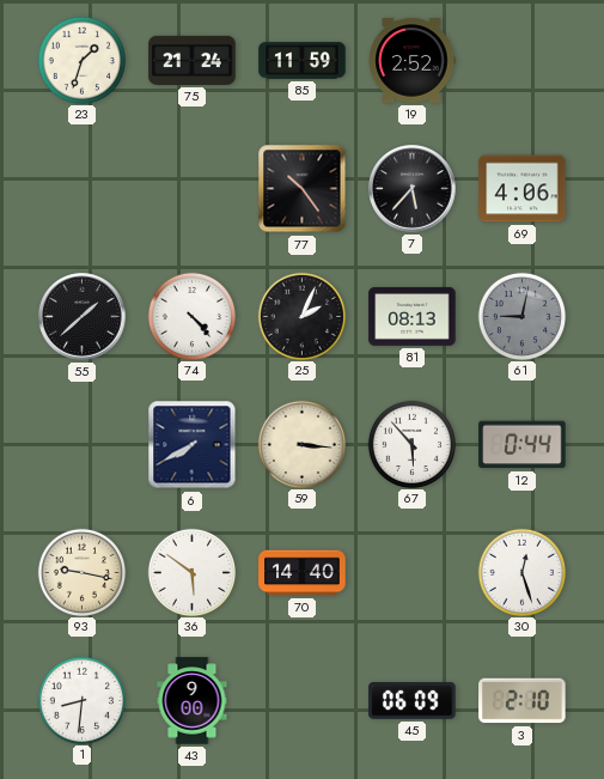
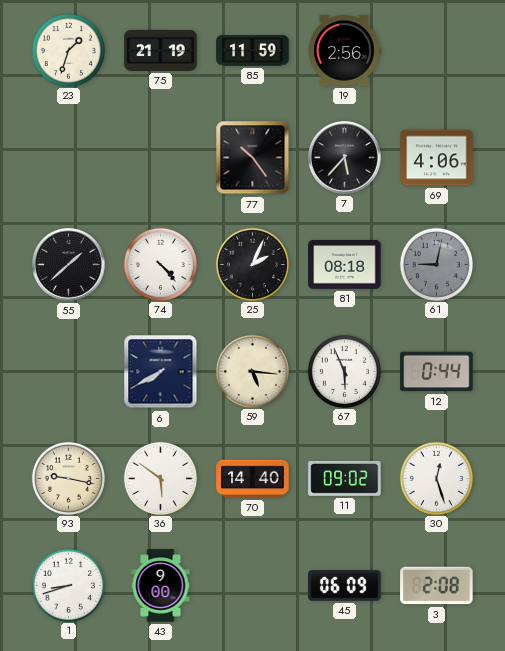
75: 21:24 -> 21:19 (161, 50)
19: 2:52 -> 2:56 (344, 51)
81: 08:13 -> 08:18 (345, 264)
59: 3:16 -> 5:16 (252, 371)
67: 5:53 -> 5:56 (344, 371)
11: none -> 09:02 (345, 478)
1: 8:31 -> 8:42 (68, 585)
3: 2:10 -> 2:08 (437, 586)
